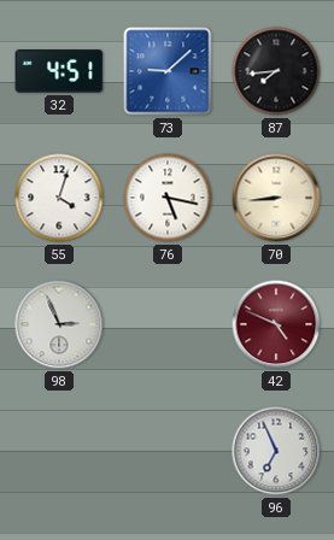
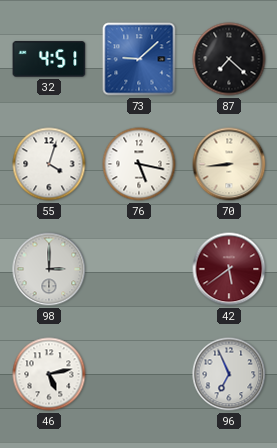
87: 7:44 -> 7:22 (229, 59)
98: 2:56 -> 3:00 (49, 269)
42: 4:49 -> 5:39 (229, 269)
46: none -> 5:13 (49, 374)
